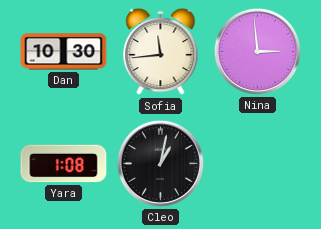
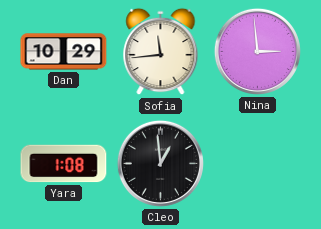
Dan: 10:30 -> 10:29 (64, 52)
Cleo: 1:02 -> 12:59 (160, 163)
